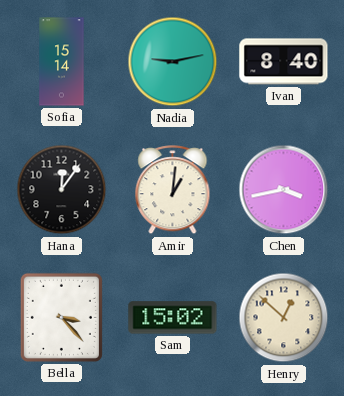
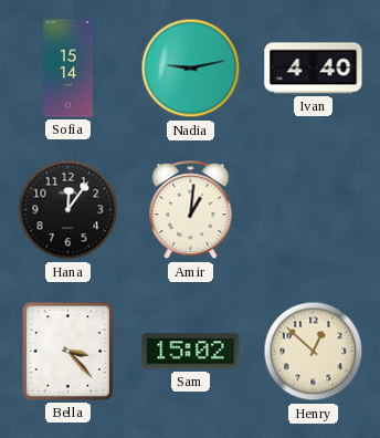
Ivan: 8:40 -> 4:40 (314, 69)
Chen: 3:43 -> none (284, 190)
